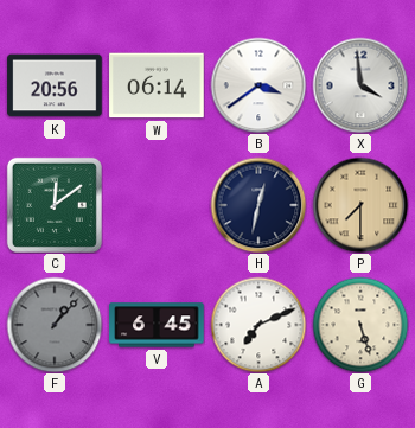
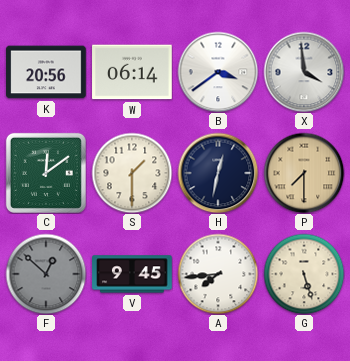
S: none -> 1:30 (132, 173)
F: 1:07 -> 12:52 (46, 274)
V: 6:45 -> 9:45 (132, 274)
A: 7:11 -> 7:44 (218, 274)
